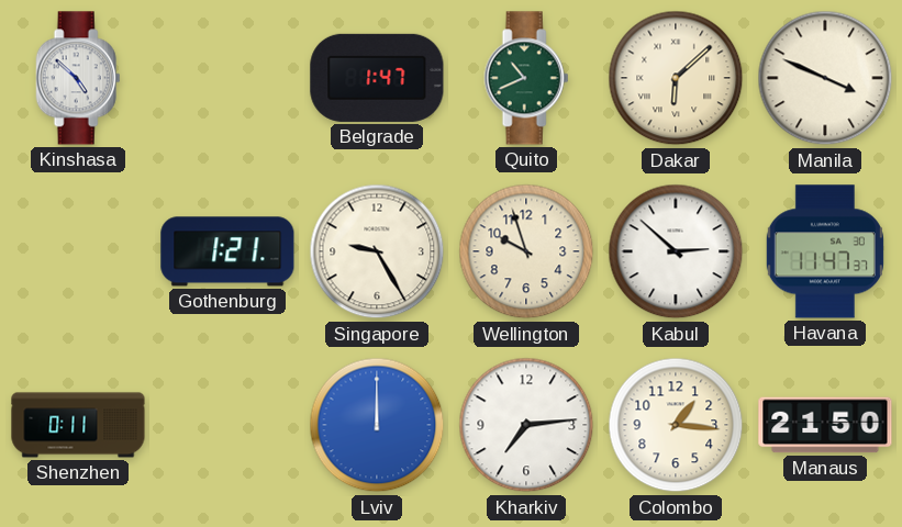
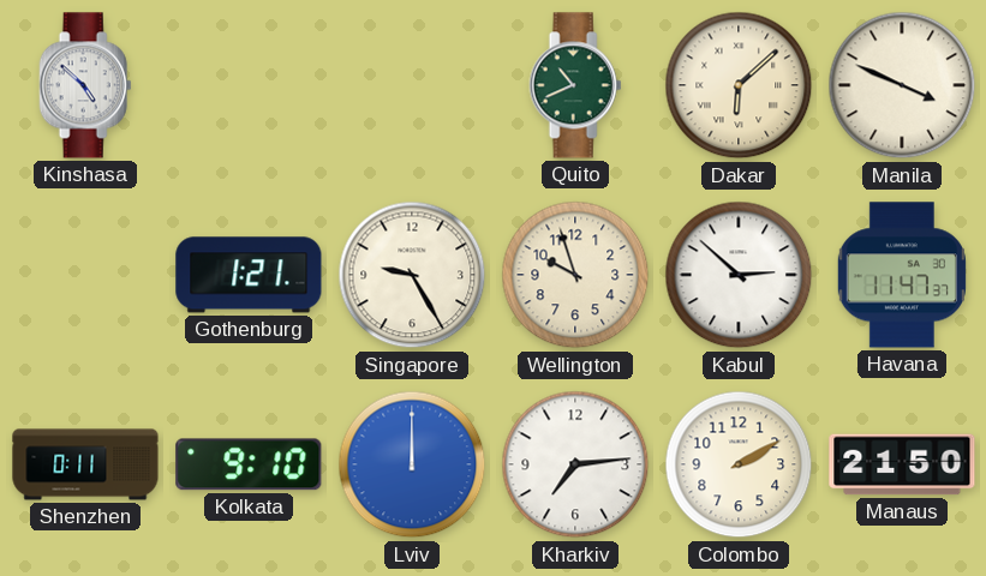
Belgrade: 1:47 -> none (377, 78)
Kolkata: none -> 9:10 (249, 464)
Colombo: 1:16 -> 2:10 (739, 464)
